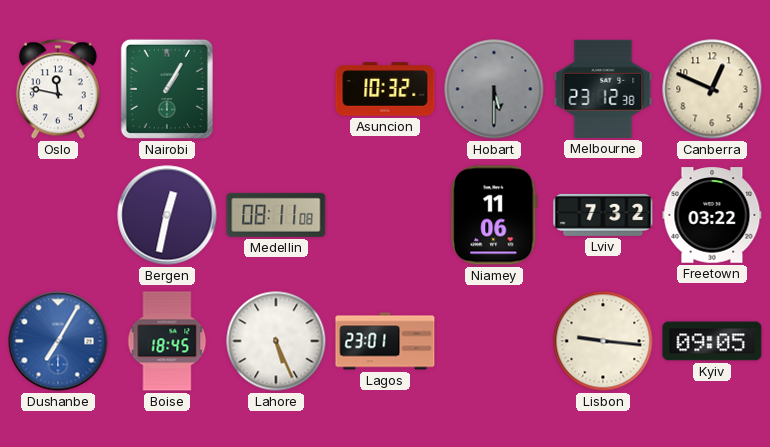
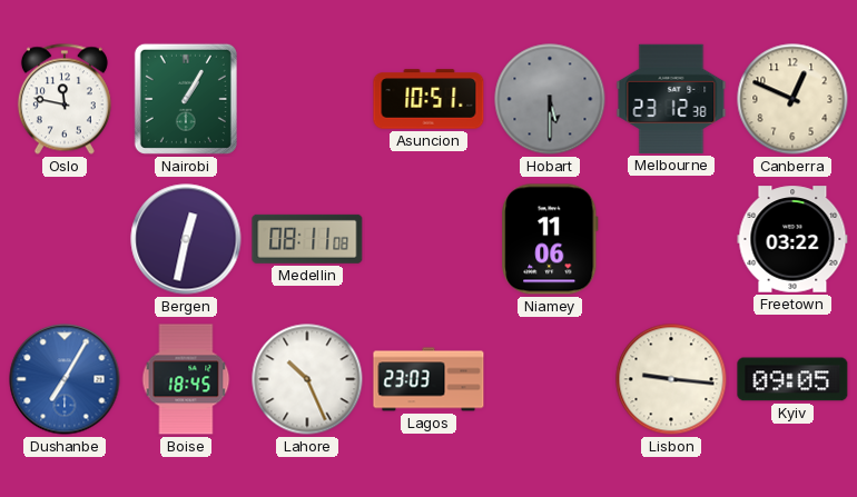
Asuncion: 10:32 -> 10:51 (428, 99)
Lviv: 7:32 -> none (603, 215)
Lahore: 5:26 -> 10:26 (307, 379)
Lagos: 23:01 -> 23:03 (428, 379)
